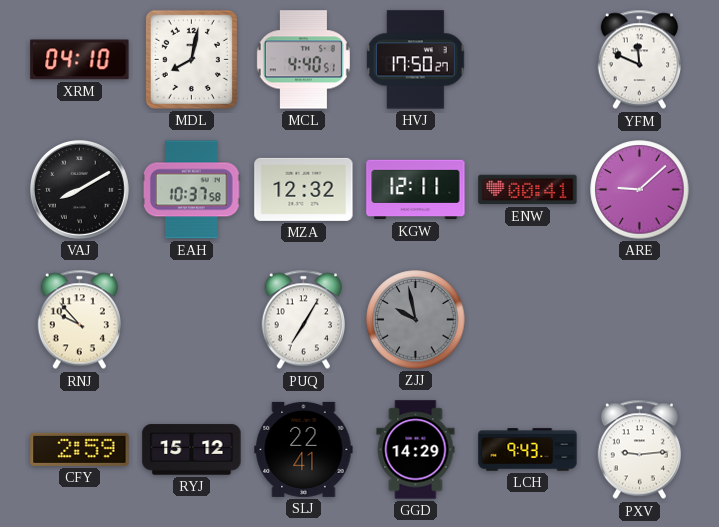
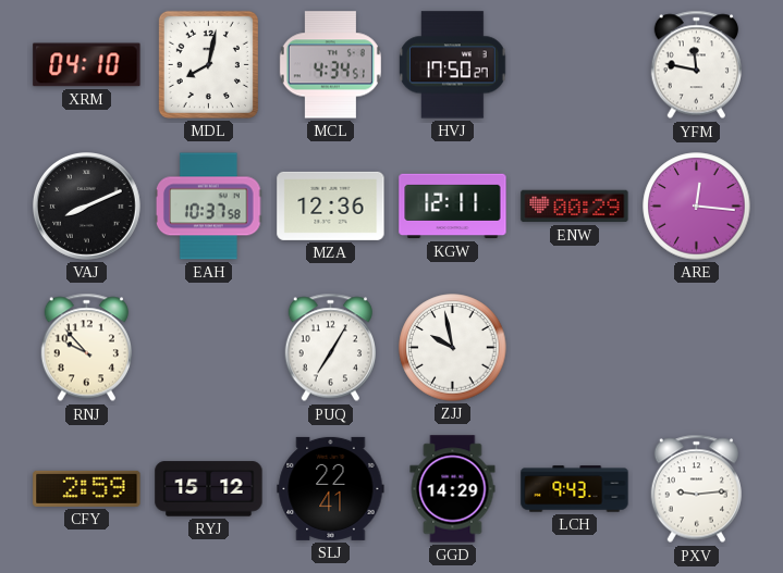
MCL: 4:40 -> 4:34 (330, 65)
YFM: 11:49 -> 11:47 (696, 65)
VAJ: 8:10 -> 8:11 (87, 207)
MZA: 12:32 -> 12:36 (331, 205)
ENW: 00:41 -> 00:29 (575, 207)
ARE: 9:08 -> 12:16 (697, 207)
ZJJ dial: grey -> white (453, 348)
